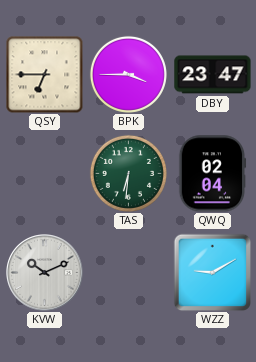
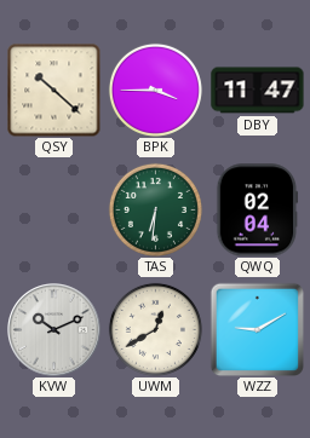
QSY: 6:45 -> 10:22 (53, 90)
DBY: 23:47 -> 11:47 (258, 91)
UWM: none -> 12:40 (155, 329)
